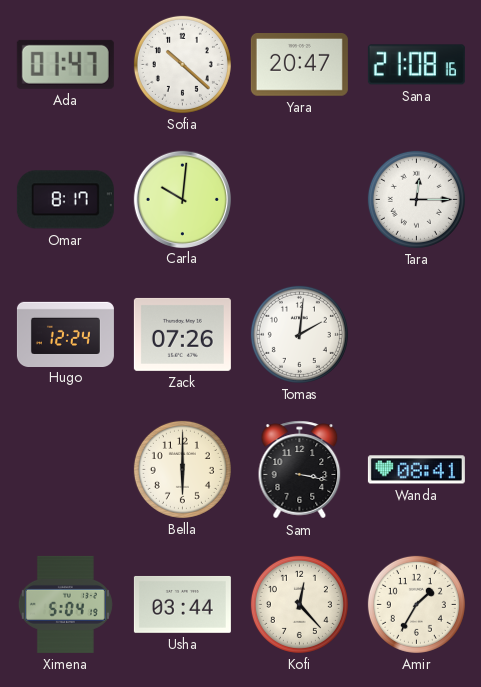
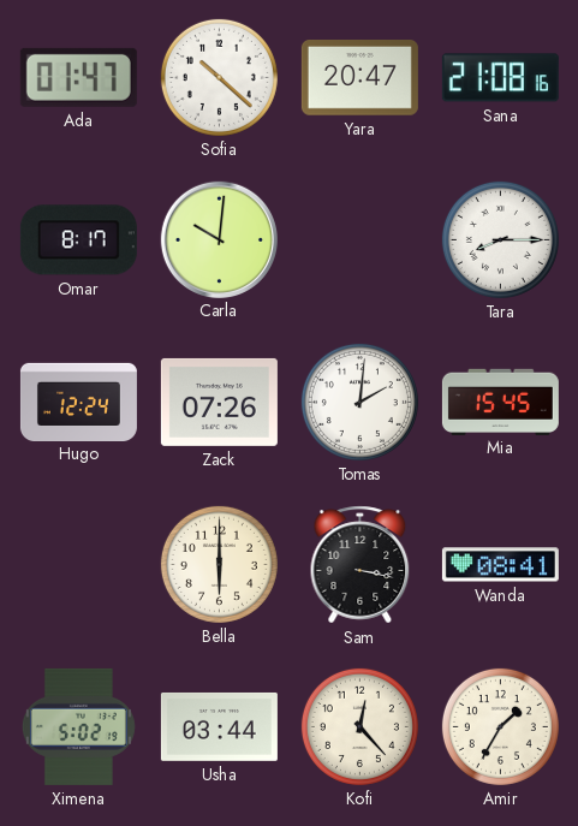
Tara: 12:15 -> 8:15 (500, 239)
Mia: none -> 15:45 (500, 402)
Ximena: 5:04 -> 5:02 (78, 726)
